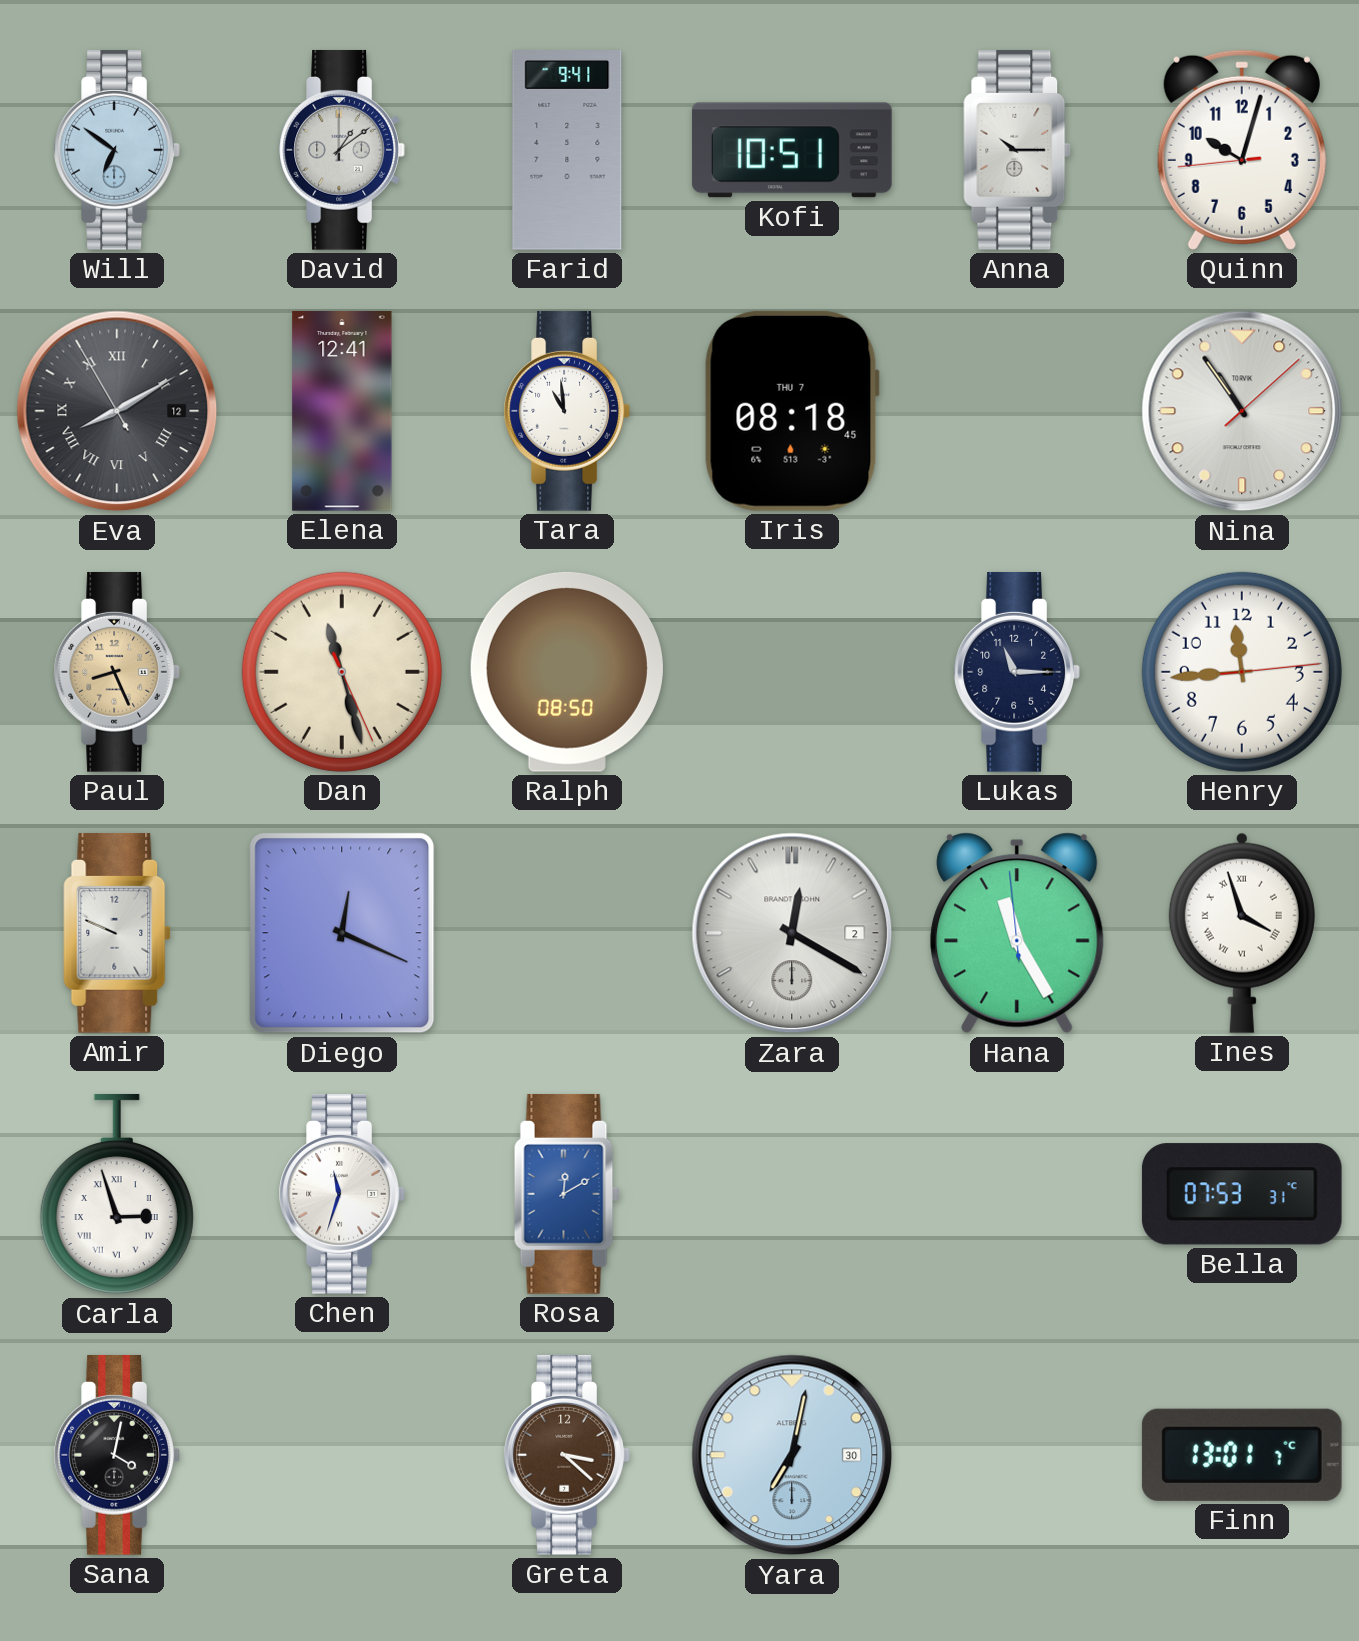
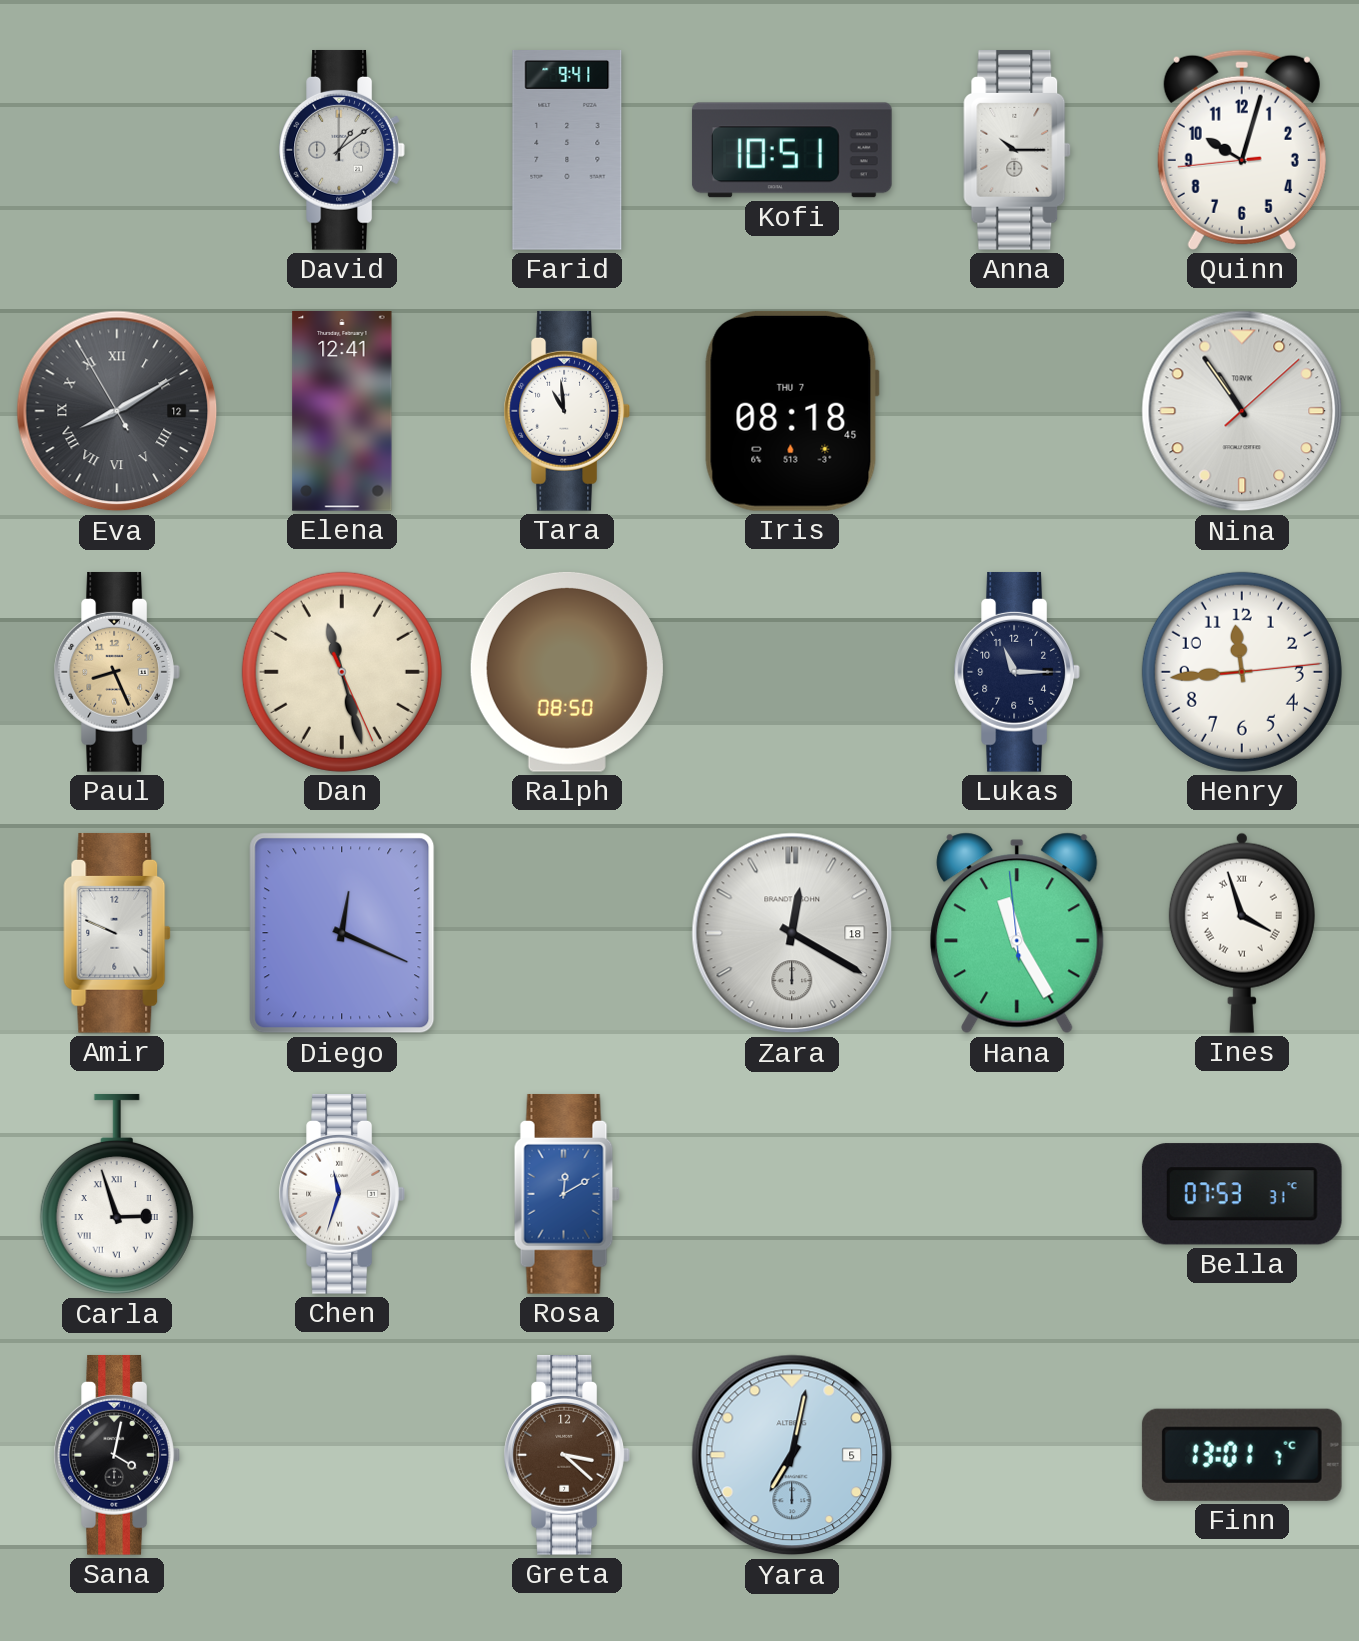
Will: 6:51 -> none (117, 150)
Zara date: 2 -> 18 (792, 933)
Yara date: 30 -> 5 (792, 1455)
